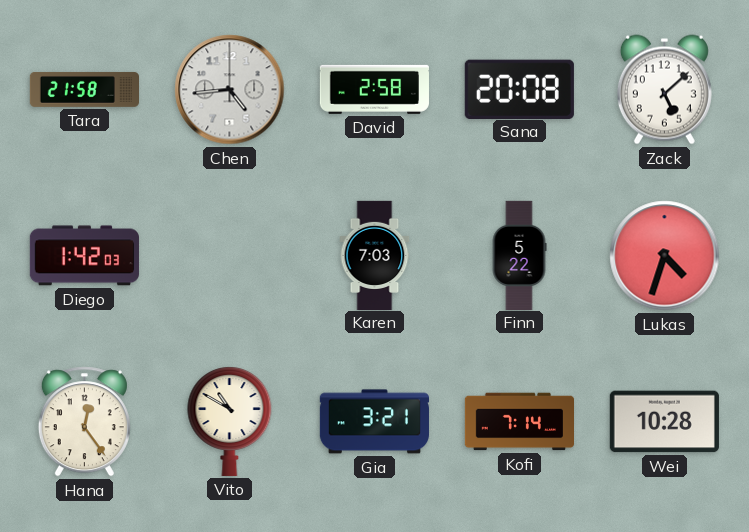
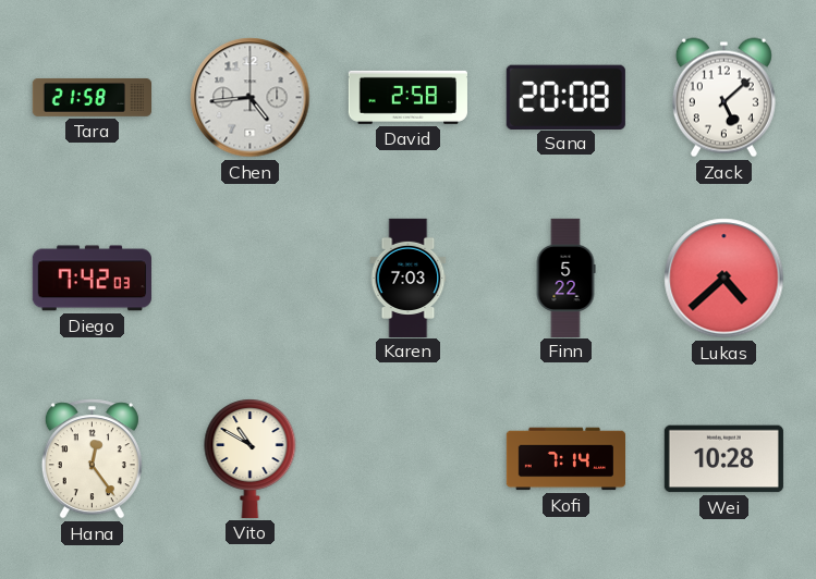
Diego: 1:42 -> 7:42 (92, 279)
Lukas: 4:33 -> 4:38 (724, 279)
Gia: 3:21 -> none (374, 422)
